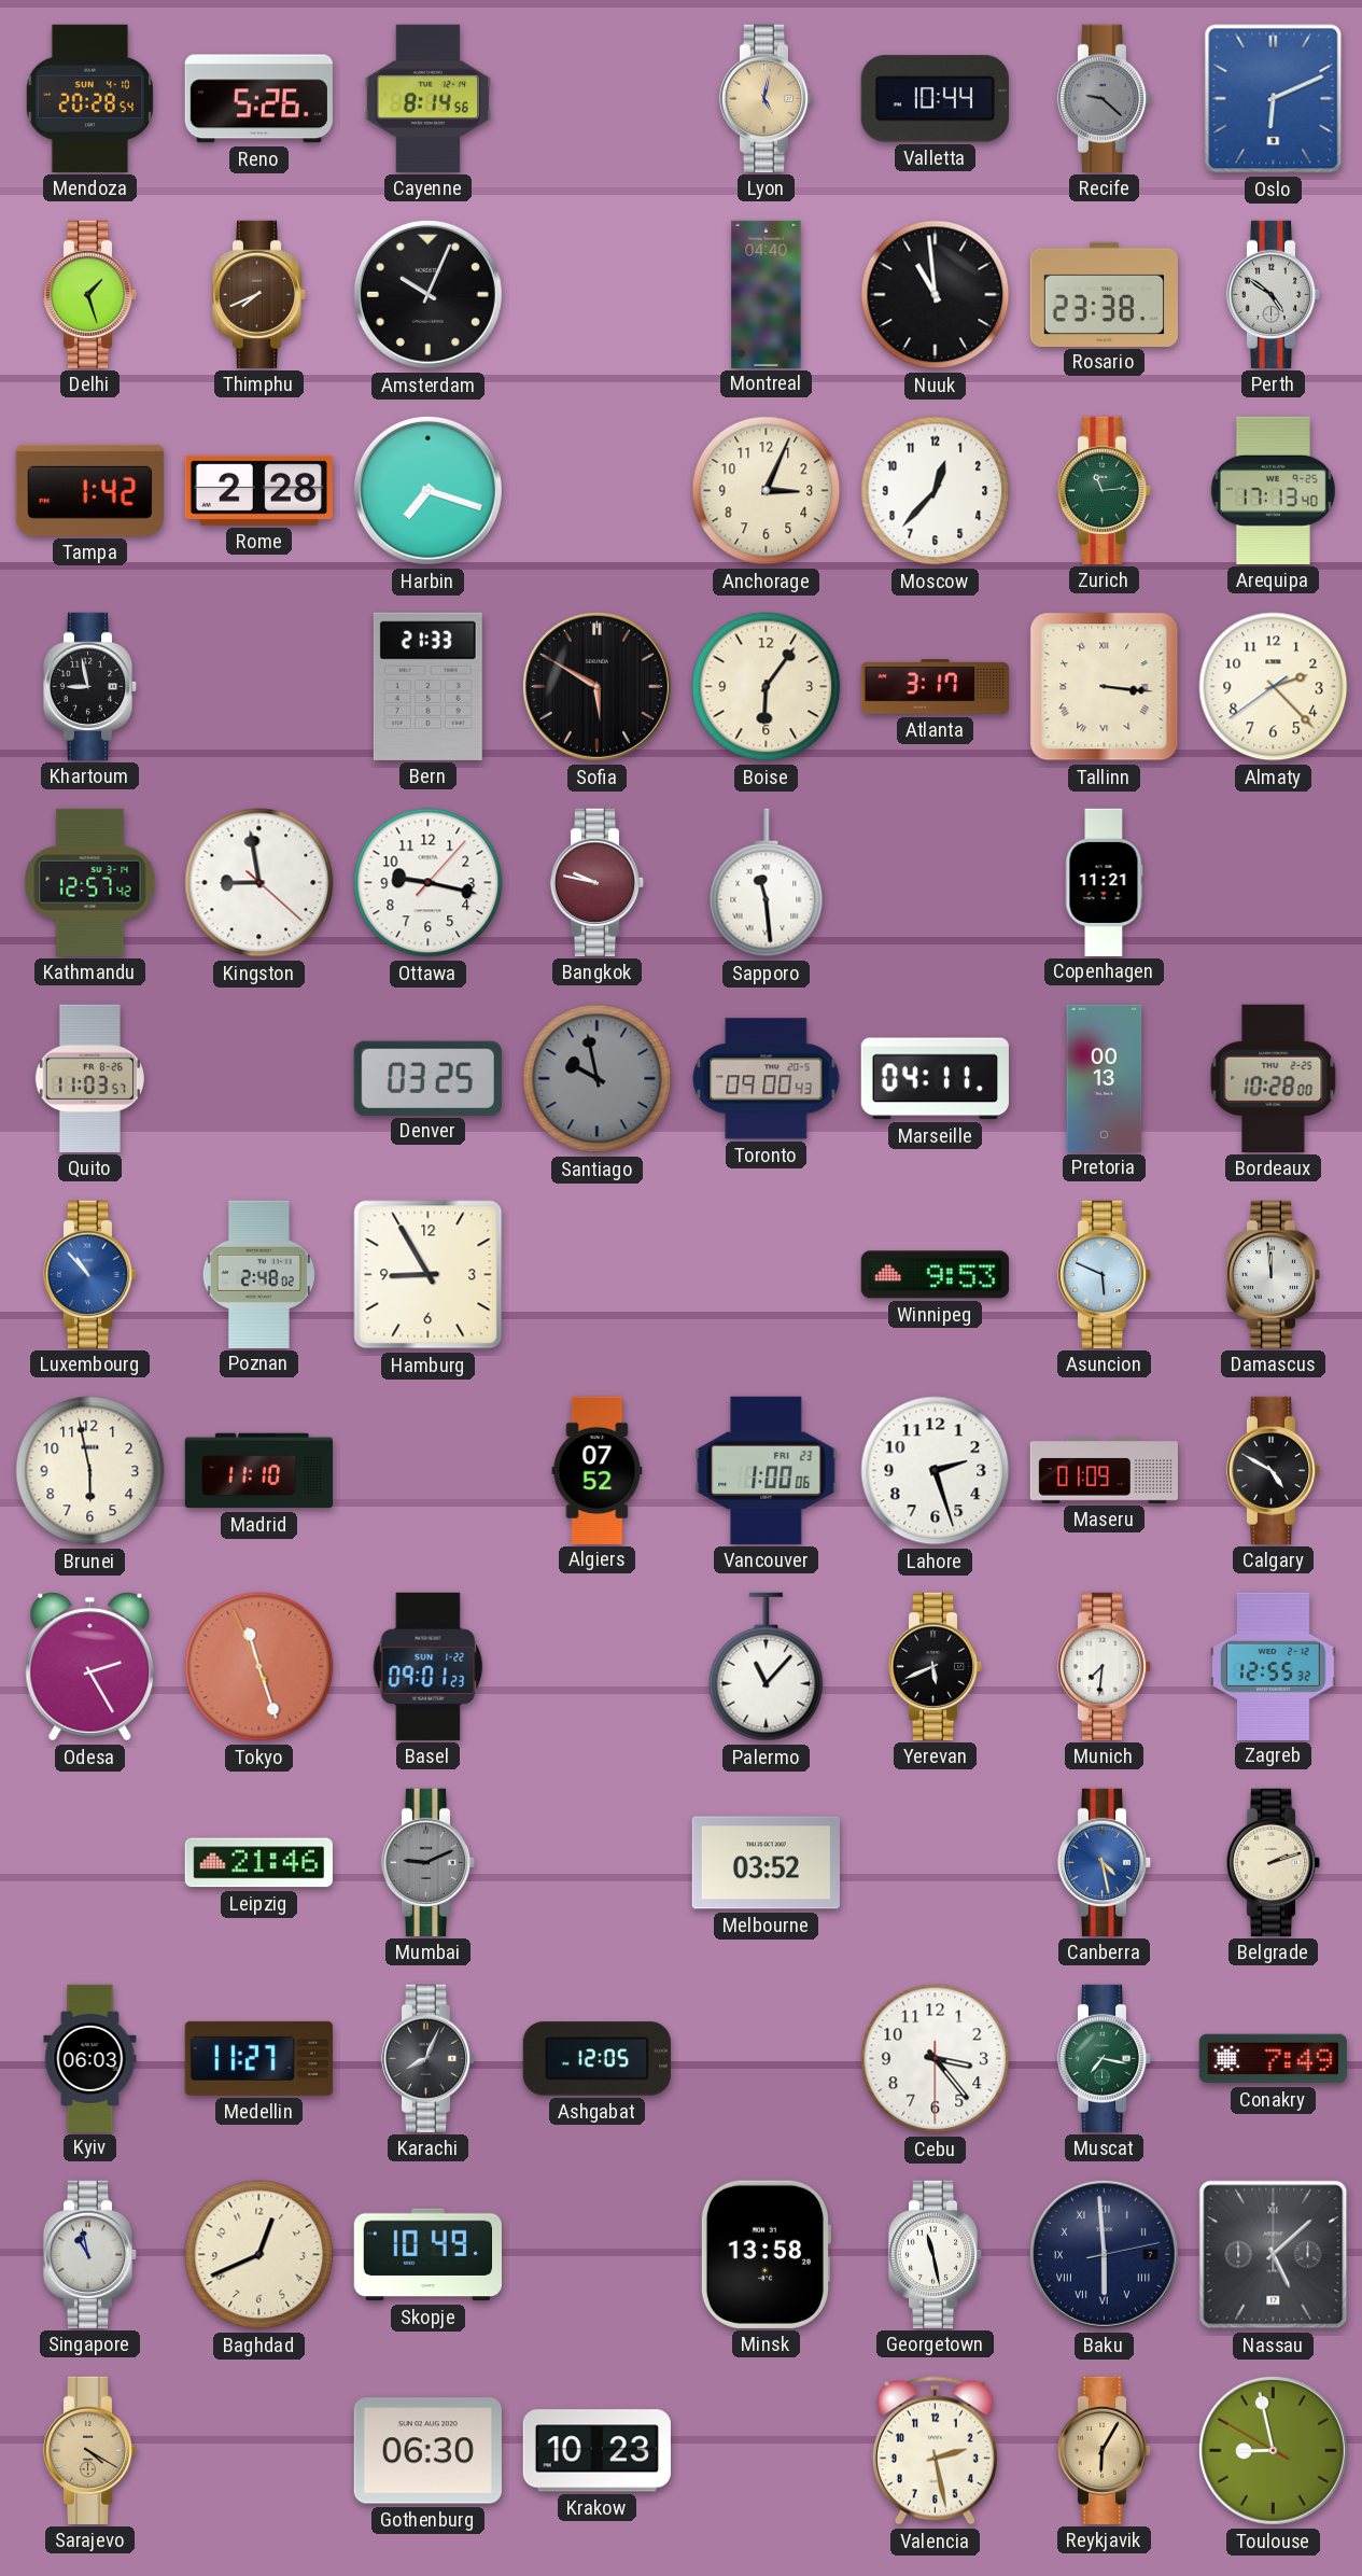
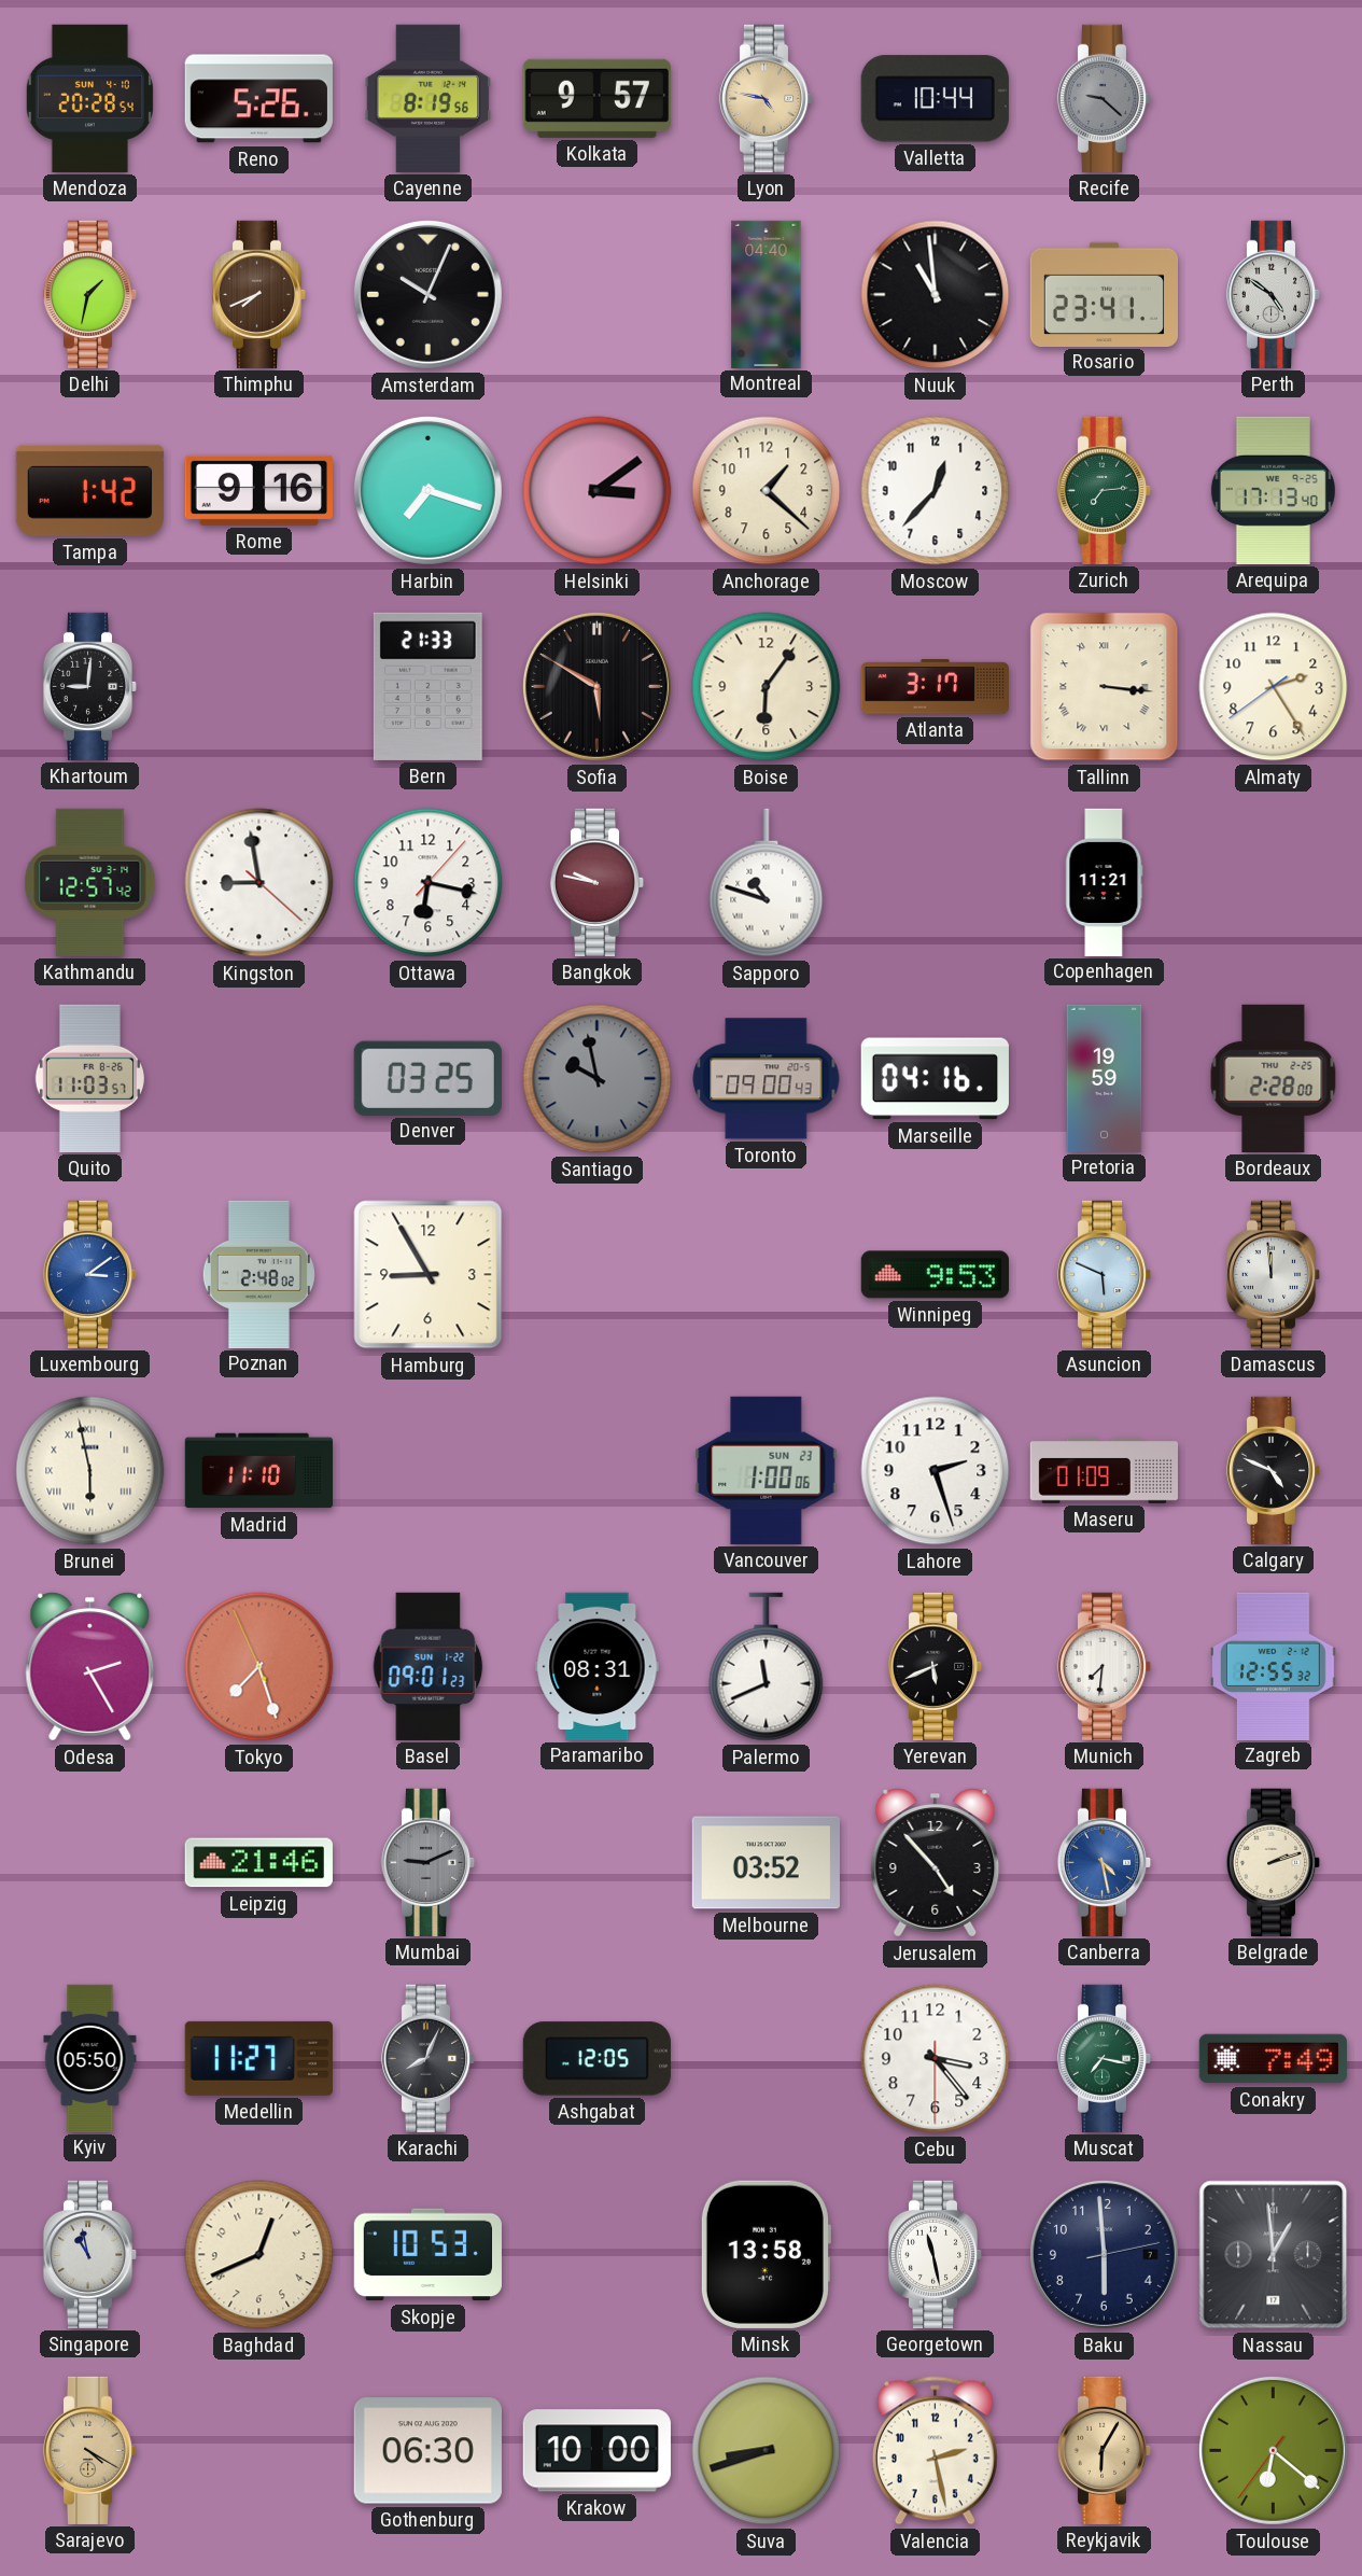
Cayenne: 8:14 -> 8:19 (429, 98)
Kolkata: none -> 9:57 (596, 98)
Lyon: 5:02 -> 4:47 (767, 98)
Oslo: 6:11 -> none (1274, 99)
Delhi: 1:27 -> 1:32 (90, 294)
Rosario: 23:38 -> 23:41 (1104, 294)
Rome: 2:28 -> 9:16 (258, 490)
Helsinki: none -> 3:09 (598, 491)
Anchorage: 3:04 -> 1:22 (767, 491)
Zurich: 11:14 -> 7:14 (1105, 490)
Khartoum: 8:58 -> 9:01 (90, 686)
Almaty: 2:22 -> 2:24 (1274, 687)
Ottawa: 9:17 -> 6:17 (429, 883)
Sapporo: 11:29 -> 10:48 (767, 883)
Marseille: 04:11 -> 04:16 (935, 1079)
Pretoria: 00:13 -> 19:59 (1105, 1078)
Bordeaux: 10:28 -> 2:28 (1274, 1078)
Luxembourg: 10:53 -> 3:09 (90, 1274)
Brunei numerals: Arabic -> Roman (90, 1471)
Algiers: 07:52 -> none (598, 1470)
Vancouver date: FRI 23 -> SUN 23 (767, 1470)
Calgary: 4:50 -> 4:49 (1274, 1470)
Tokyo: 11:26 -> 7:26 (259, 1667)
Paramaribo: none -> 08:31 (598, 1666)
Palermo: 11:07 -> 11:41 (767, 1667)
Jerusalem: none -> 4:53 (936, 1863)
Kyiv: 06:03 -> 05:50 (90, 2058)
Skopje: 10:49 -> 10:53 (427, 2255)
Baku numerals: Roman -> Arabic (1104, 2254)
Nassau: 5:08 -> 12:59 (1274, 2255)
Krakow: 10:23 -> 10:00 (596, 2451)
Suva: none -> 8:42 (767, 2451)
Toulouse: 8:57 -> 6:21 (1273, 2450)
